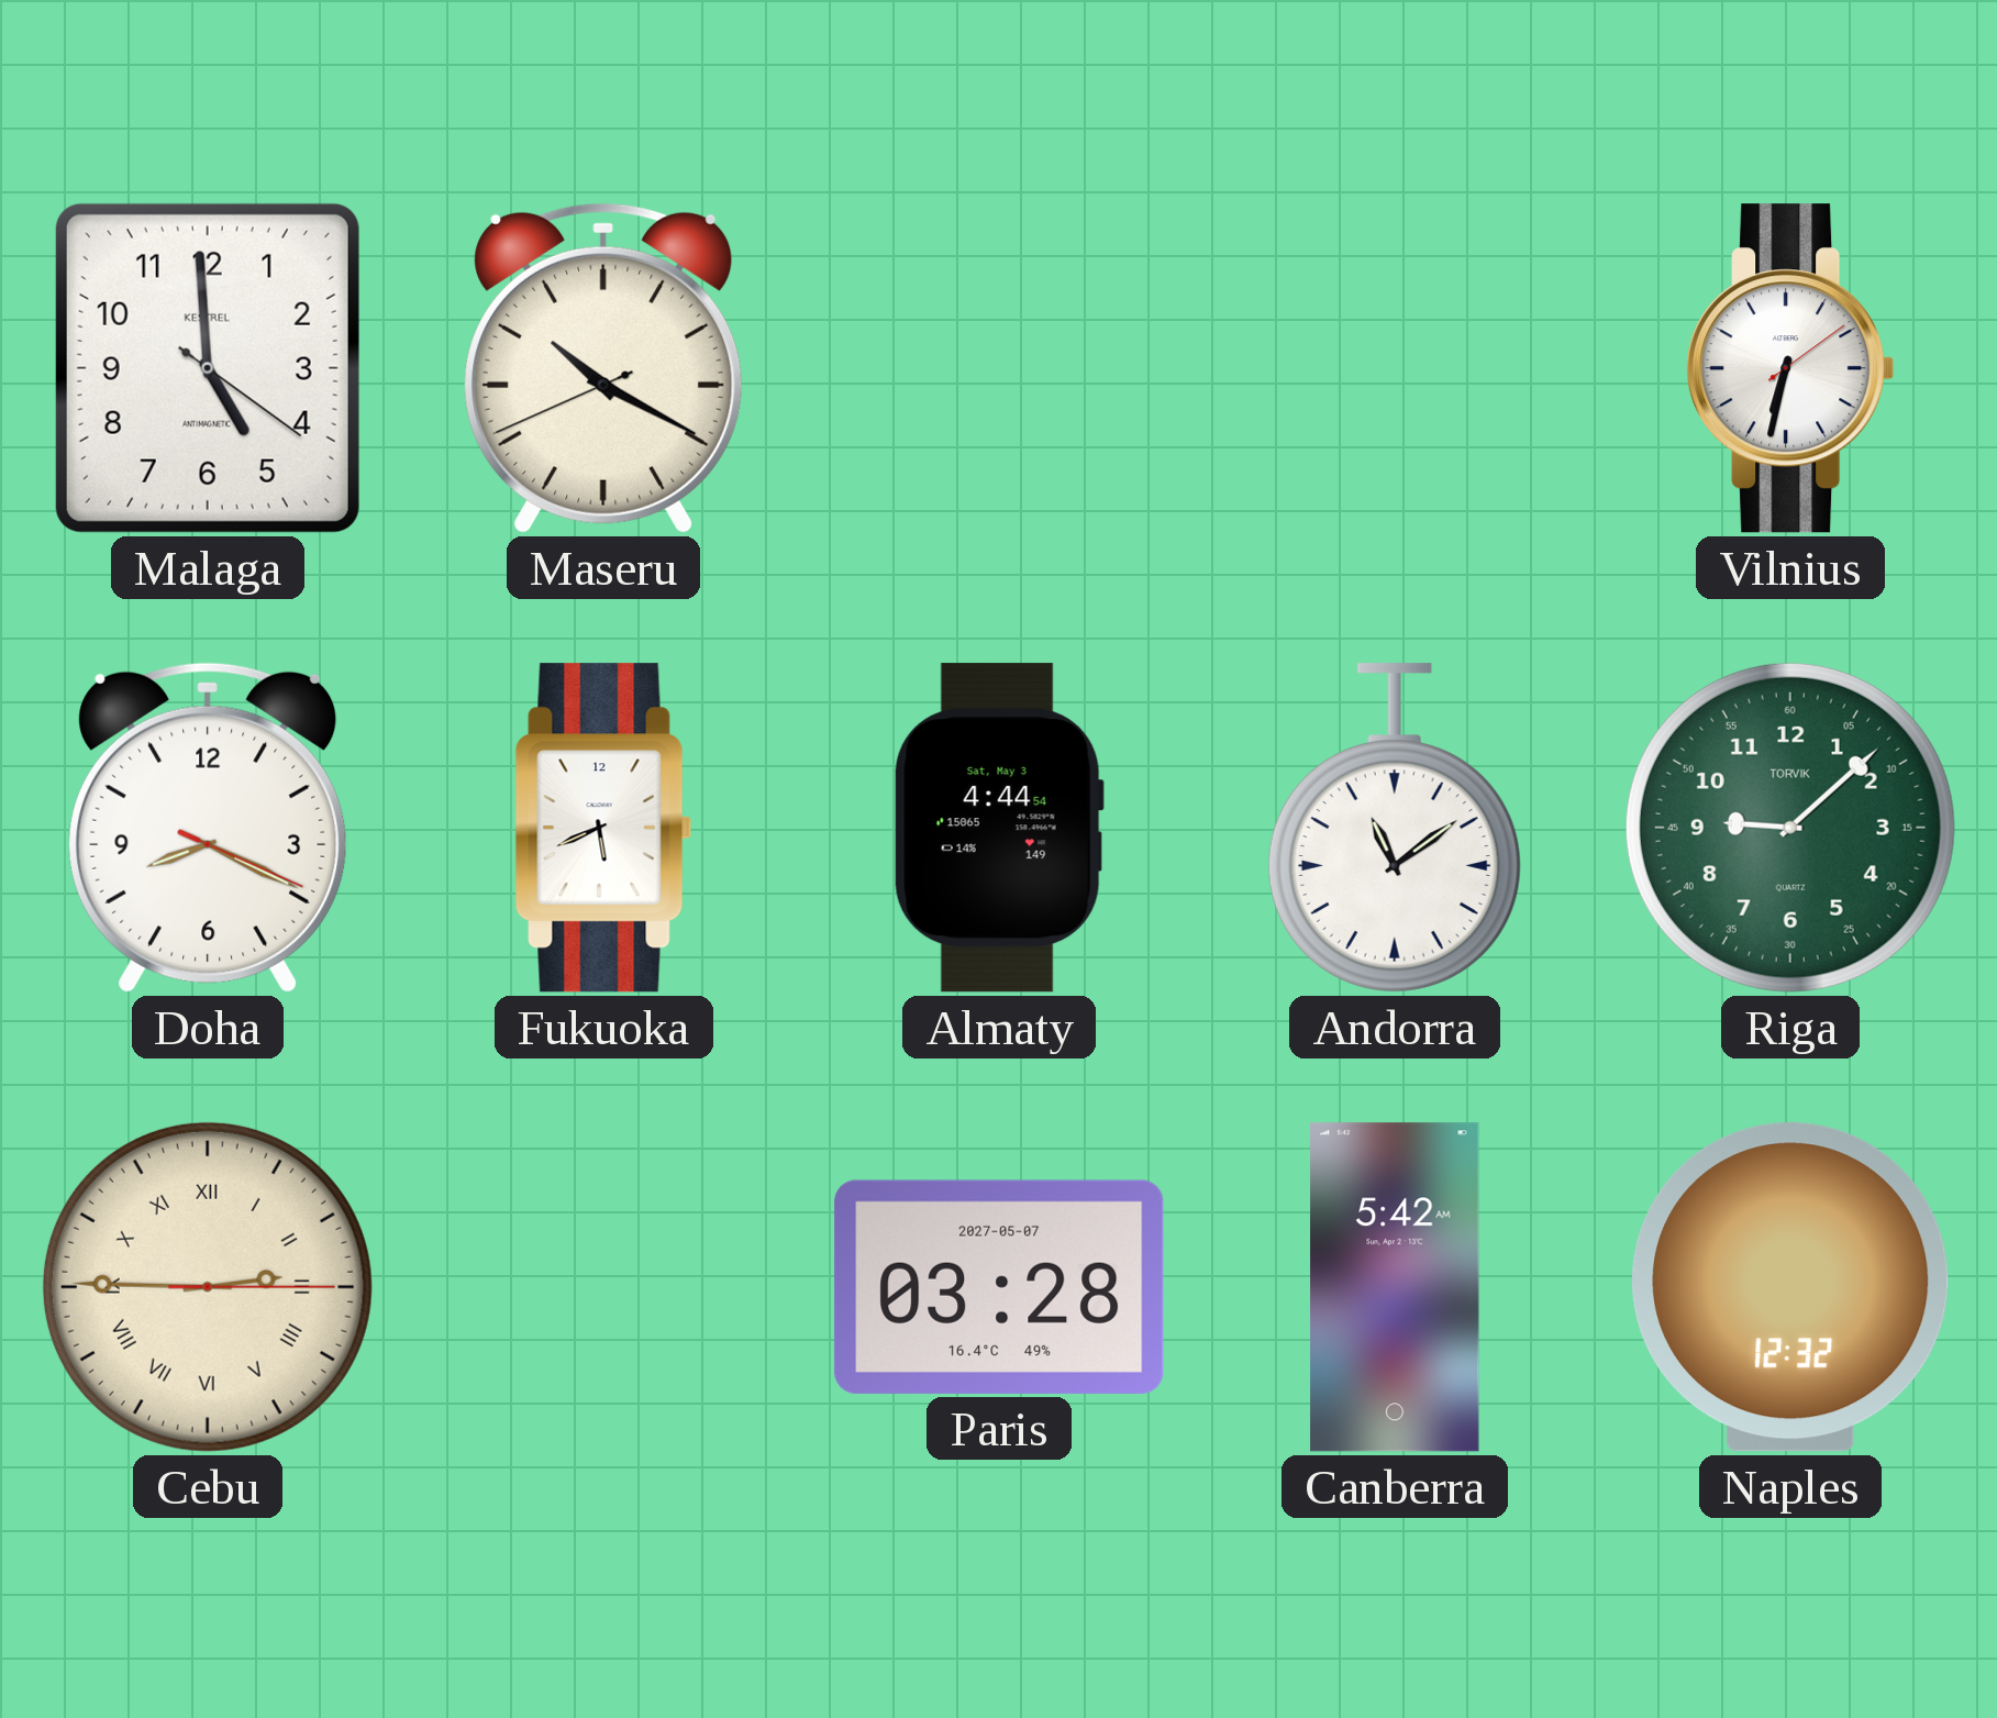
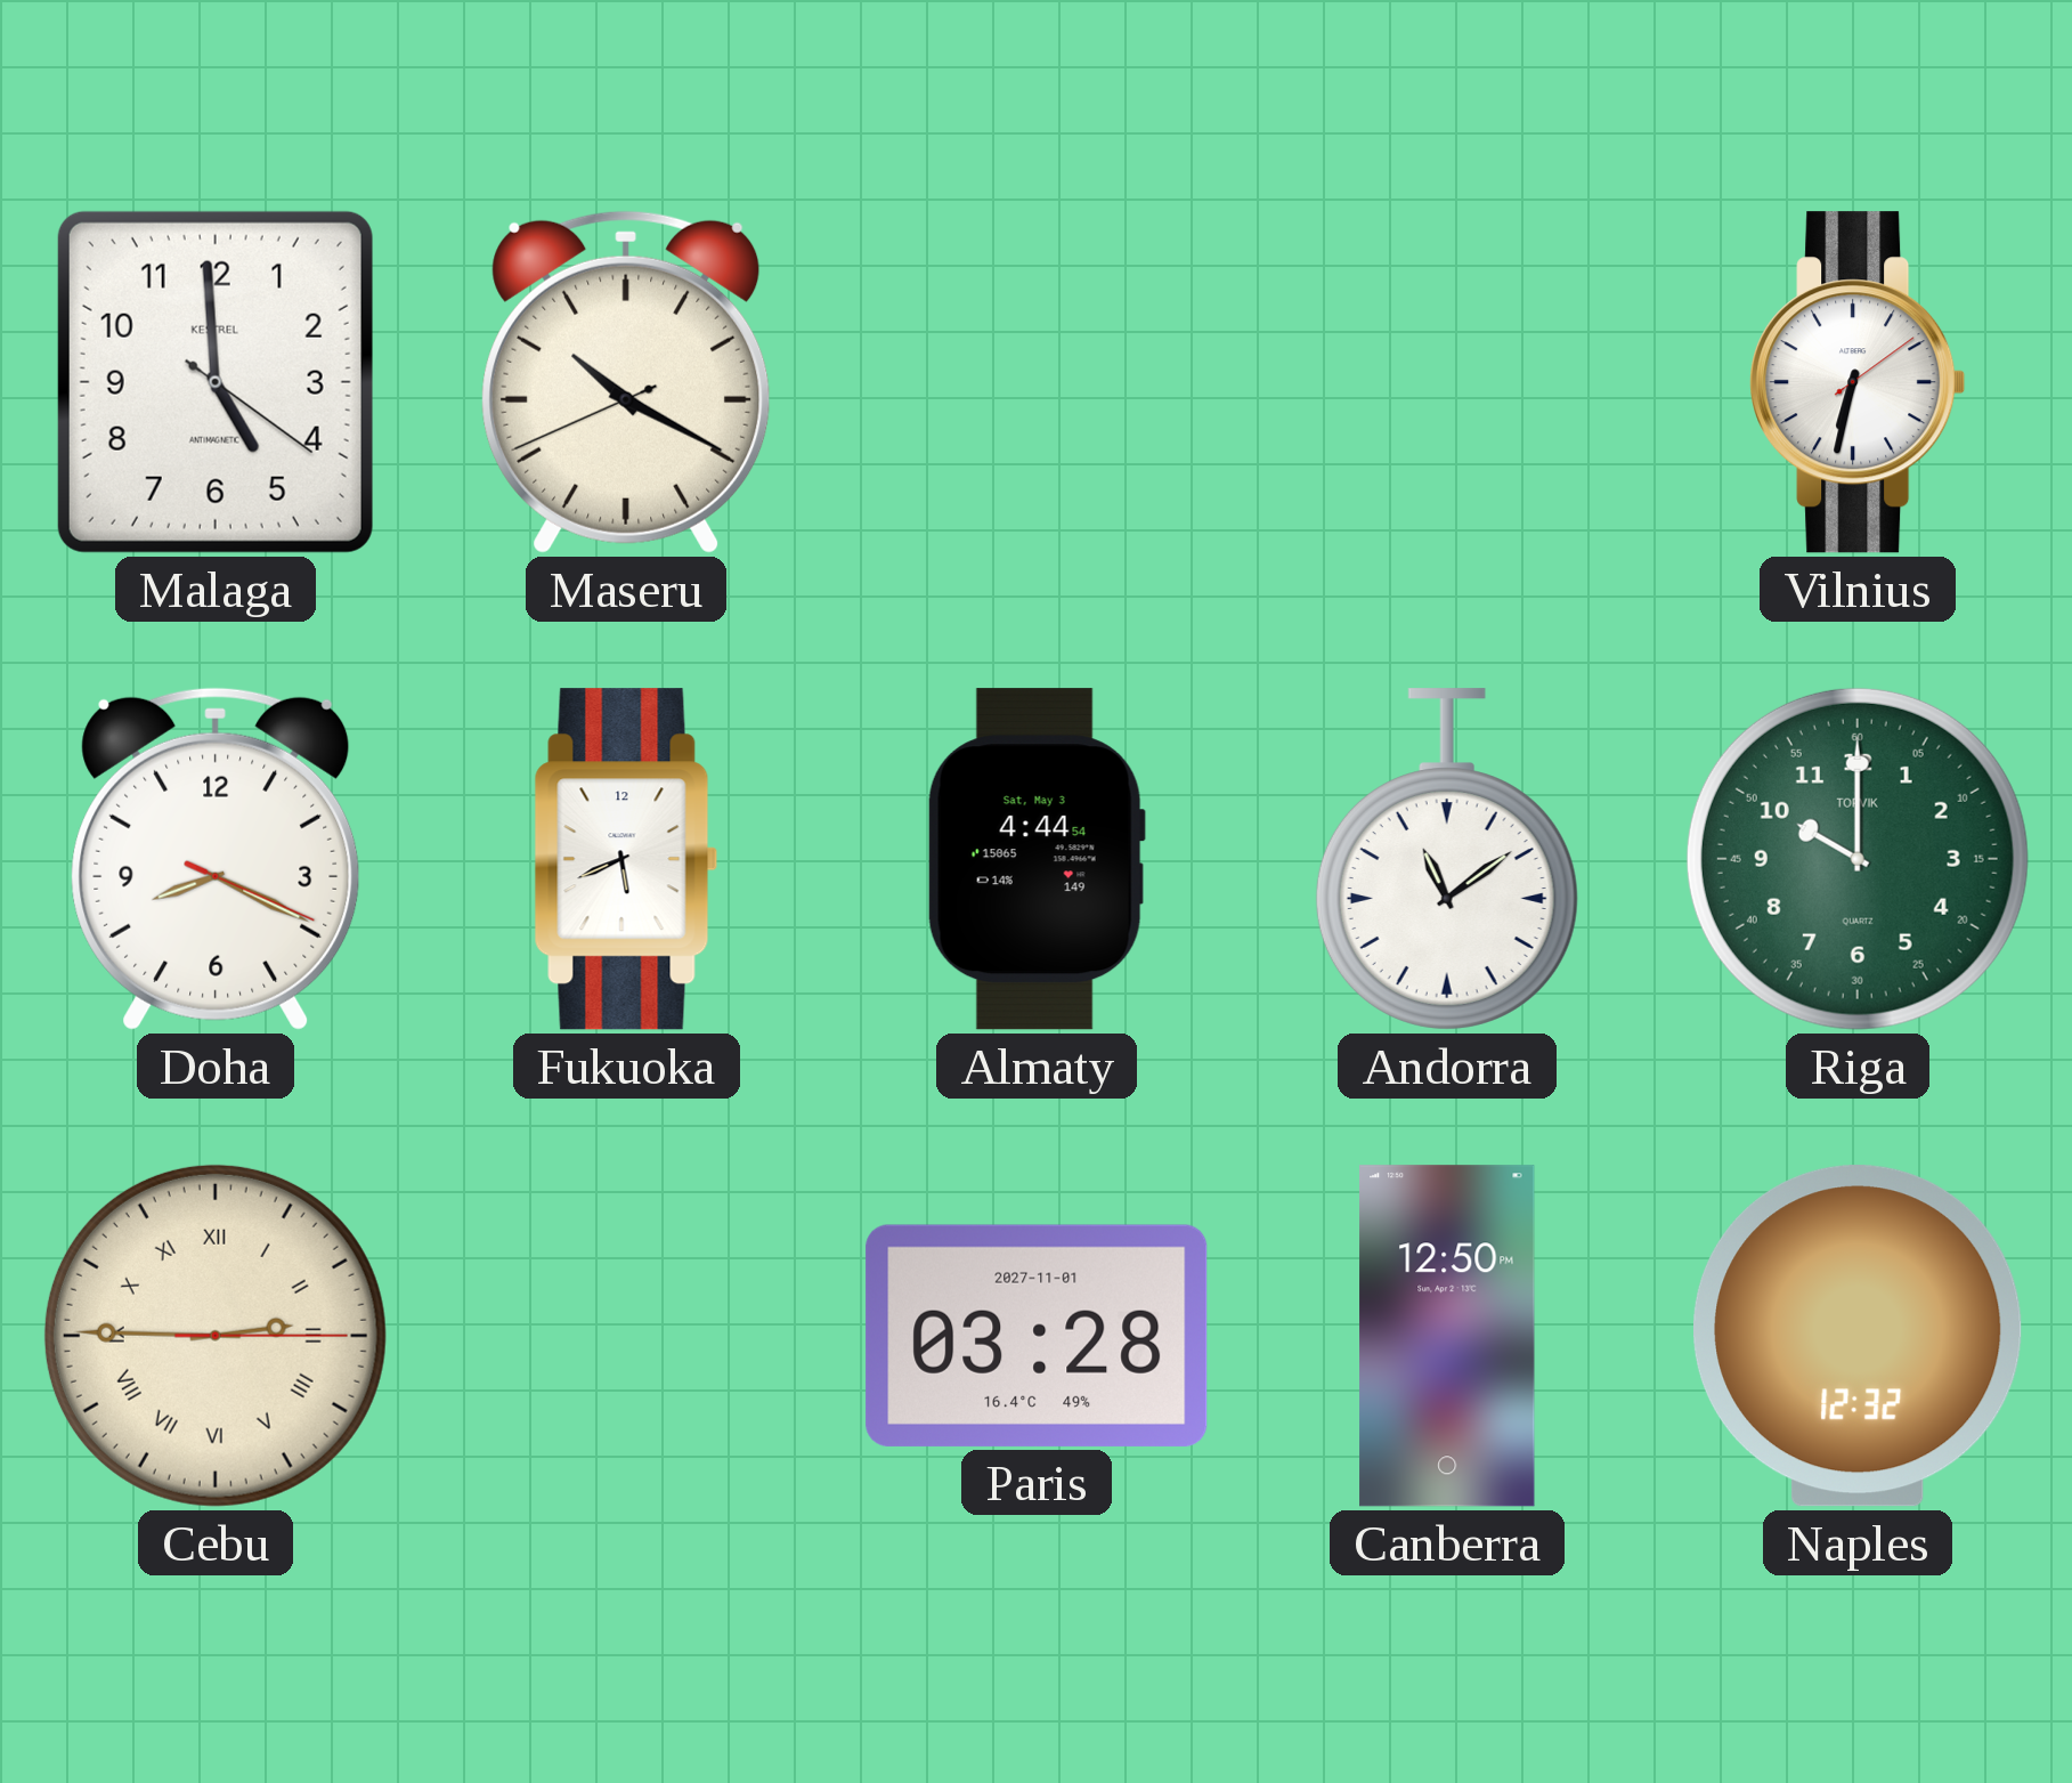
Riga: 9:08 -> 10:00 (1858, 859)
Paris date: 2027-05-07 -> 2027-11-01 (1037, 1336)
Canberra: 5:42 -> 12:50 (1447, 1336)
